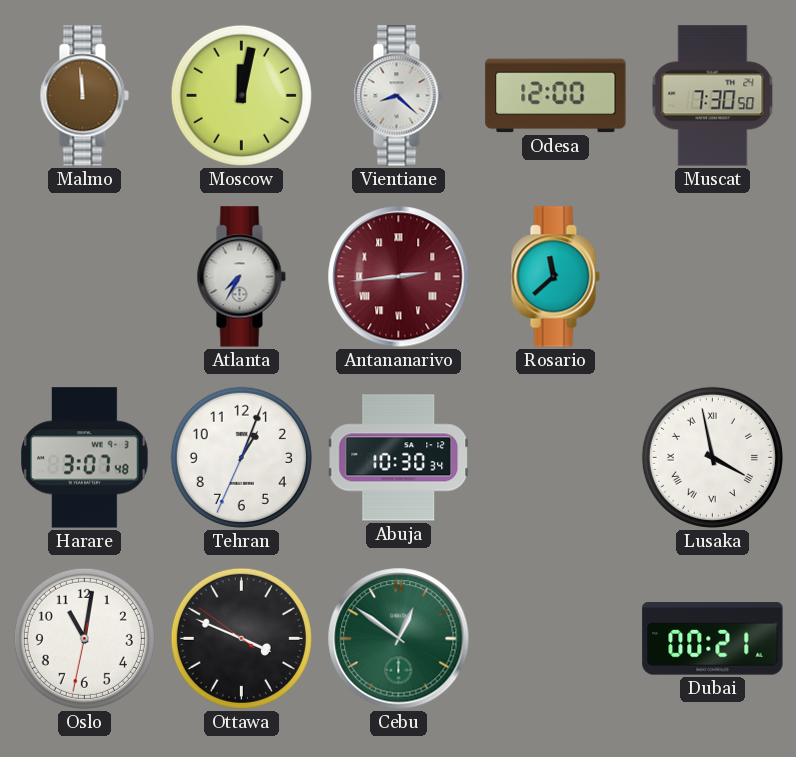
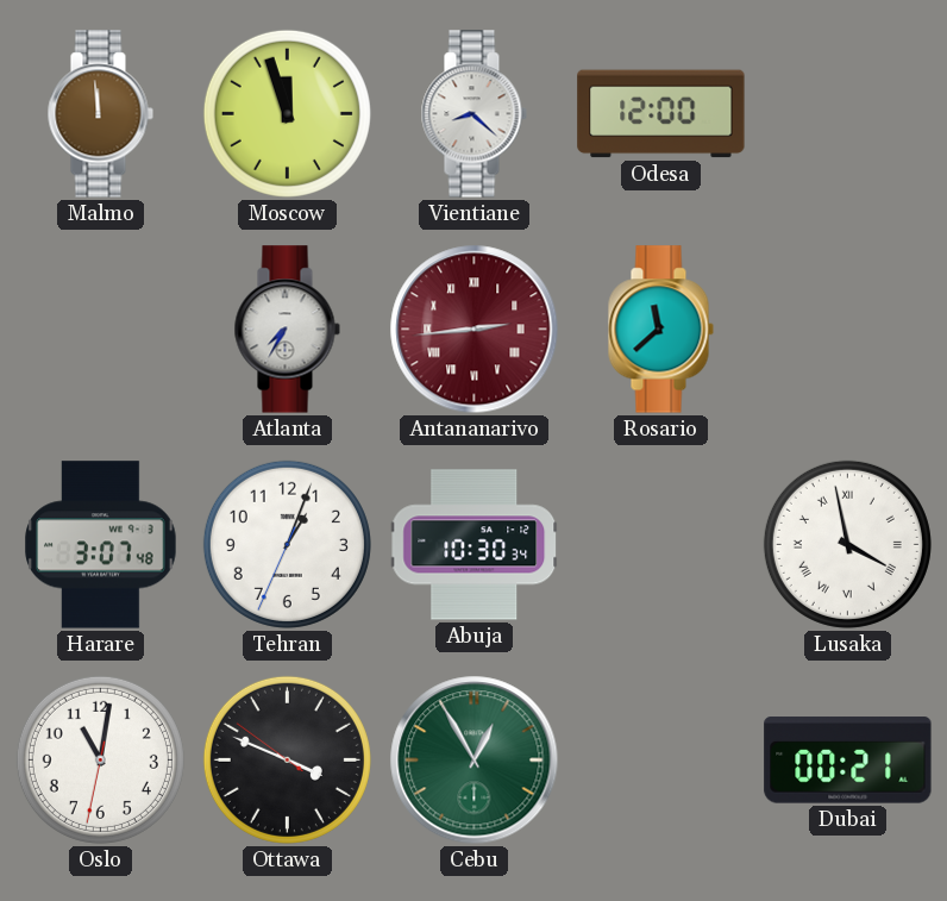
Moscow: 12:02 -> 11:57 (287, 113)
Muscat: 7:30 -> none (713, 96)
Cebu: 12:51 -> 12:55 (475, 761)
